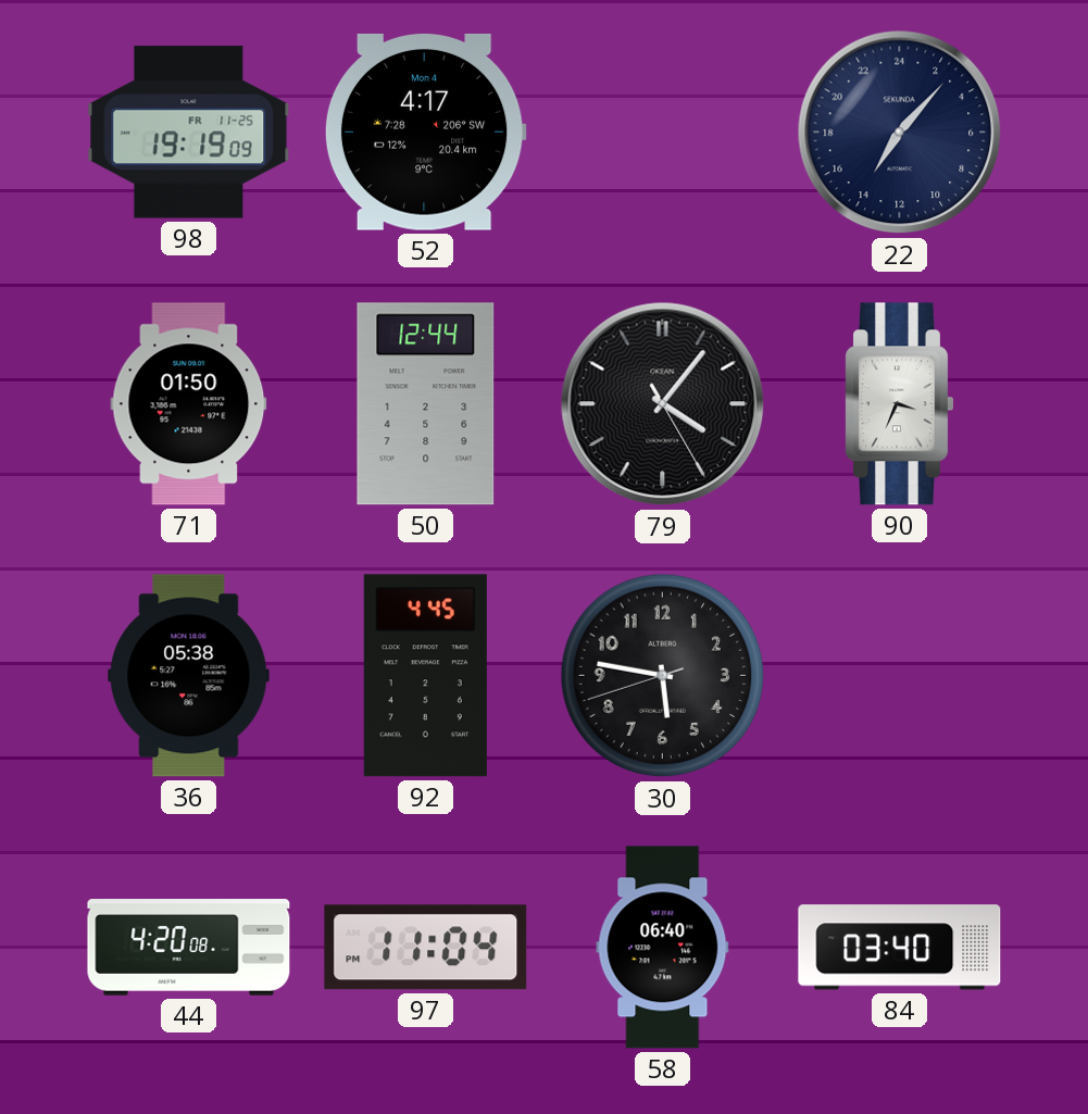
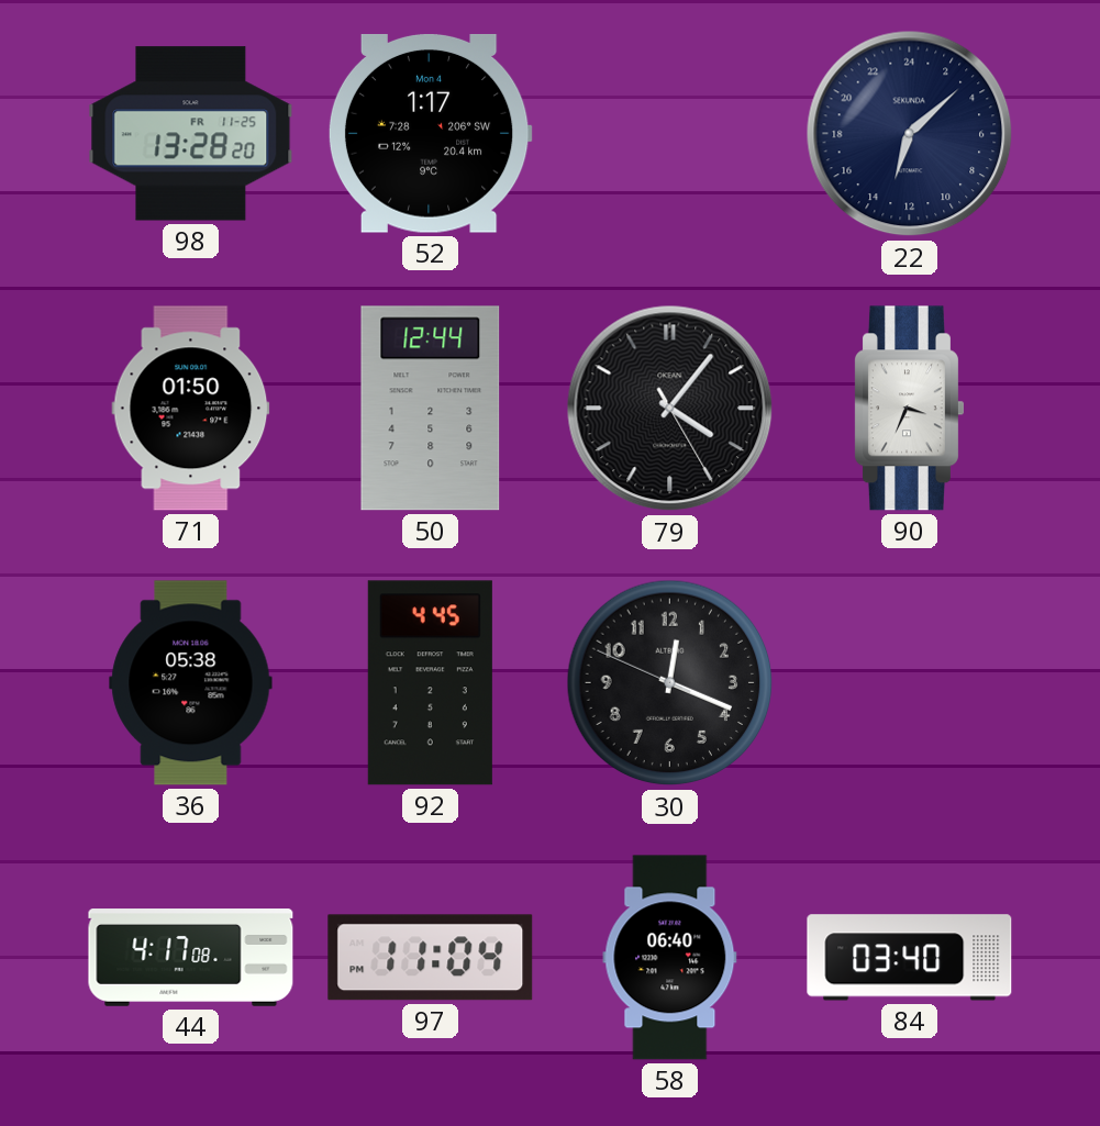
98: 19:19 -> 13:28 (191, 134)
52: 4:17 -> 1:17 (430, 133)
22: 14:07 -> 13:08 (910, 134)
30: 5:46 -> 12:18 (670, 683)
44: 4:20 -> 4:17 (191, 958)
